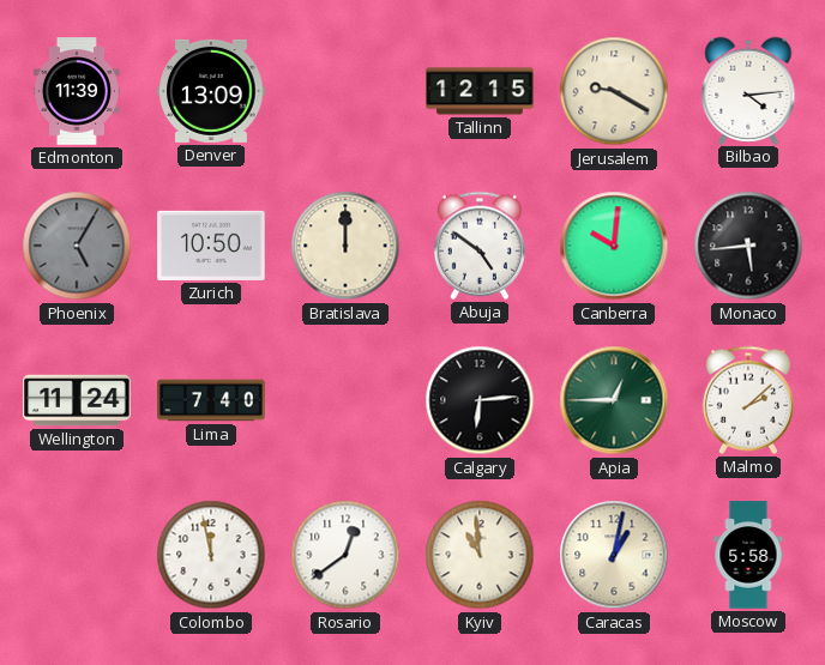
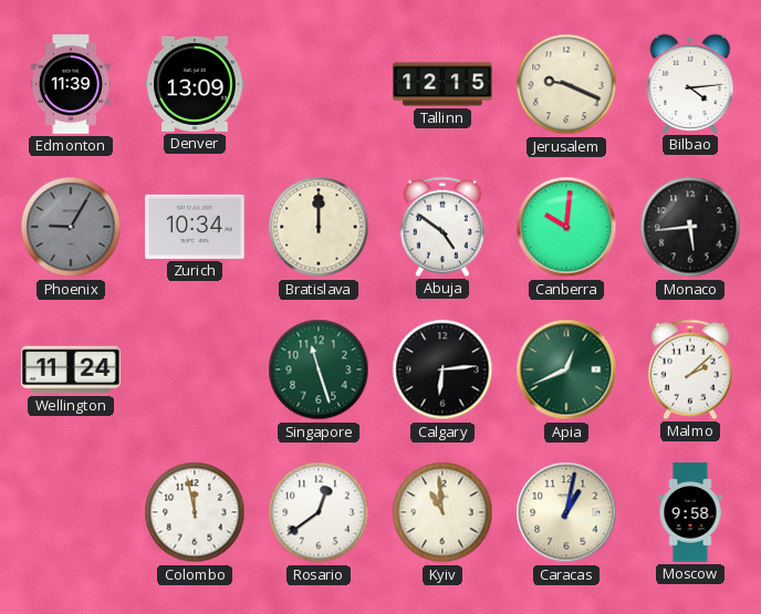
Jerusalem: 9:20 -> 9:19 (566, 84)
Phoenix: 5:05 -> 9:05 (71, 227)
Zurich: 10:50 -> 10:34 (195, 227)
Lima: 7:40 -> none (211, 400)
Singapore: none -> 11:27 (319, 370)
Apia: 12:45 -> 12:41 (566, 370)
Moscow: 5:58 -> 9:58 (690, 512)
